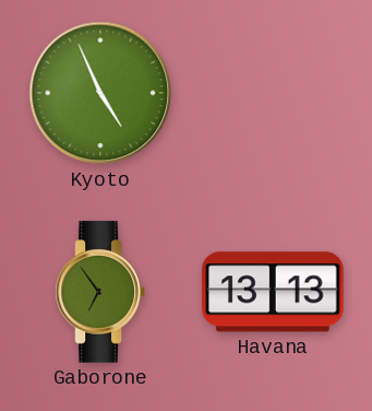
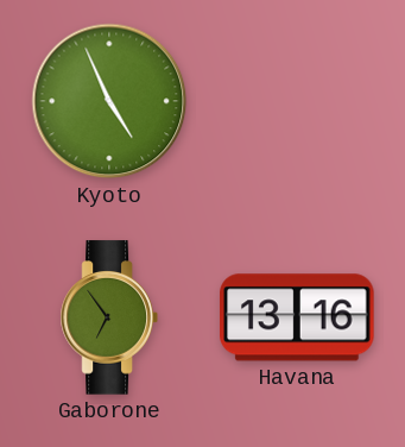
Havana: 13:13 -> 13:16 (297, 317)
